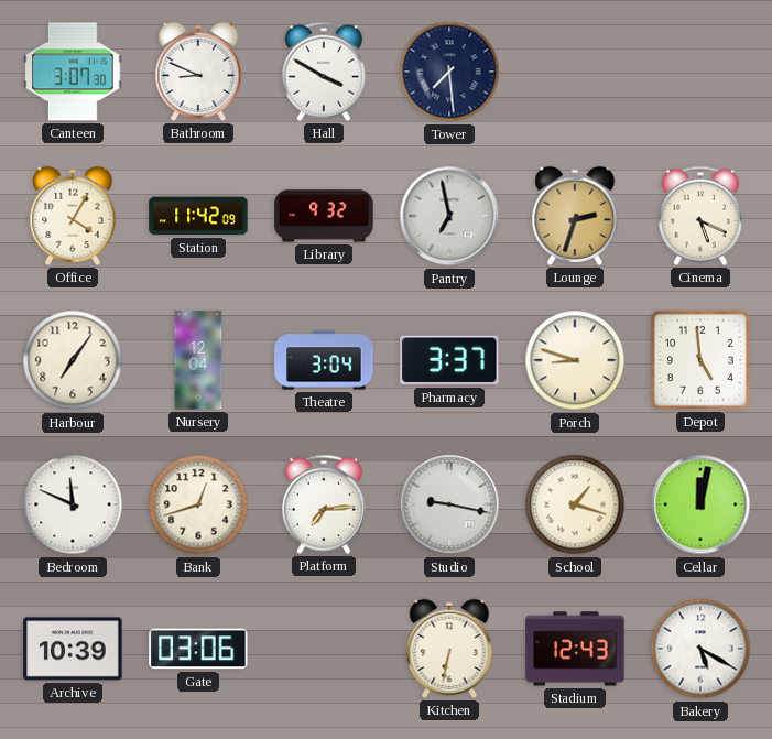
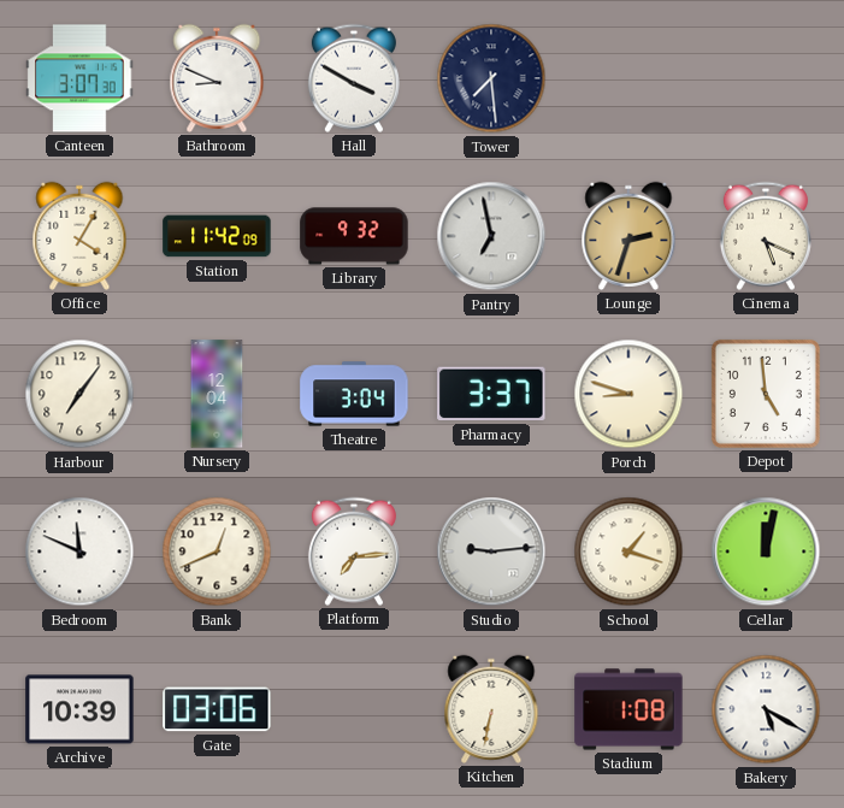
Bank: 12:42 -> 12:41 (217, 552)
Studio: 9:17 -> 9:14 (491, 552)
Stadium: 12:43 -> 1:08 (628, 709)
